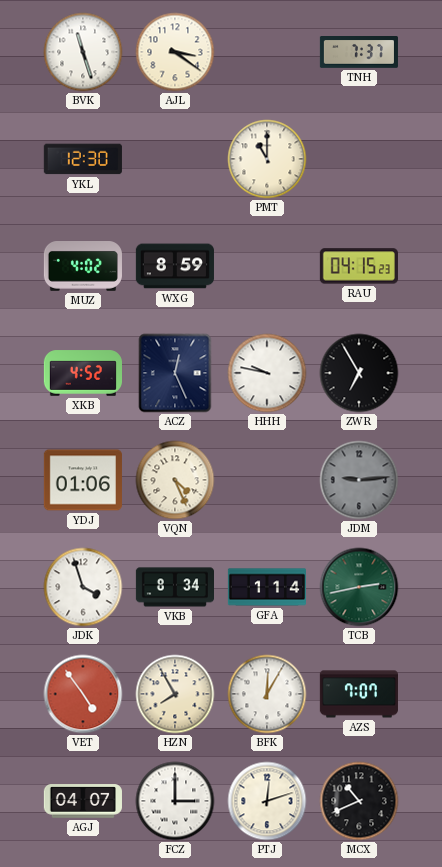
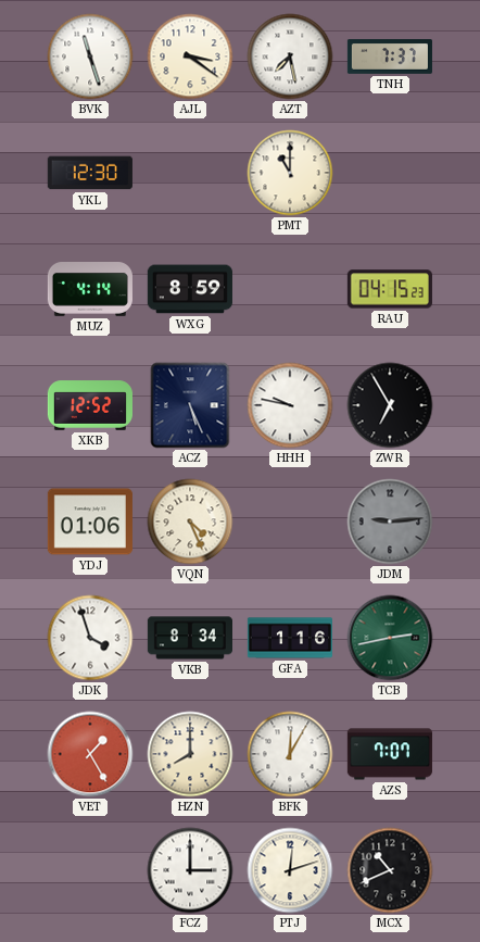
AZT: none -> 7:28 (290, 56)
MUZ: 4:02 -> 4:14 (89, 290)
XKB: 4:52 -> 12:52 (89, 405)
ACZ: 12:26 -> 5:26 (190, 405)
GFA: 1:14 -> 1:16 (289, 638)
VET: 4:54 -> 1:25 (90, 754)
HZN: 7:55 -> 8:00 (190, 754)
AGJ: 04:07 -> none (83, 801)
